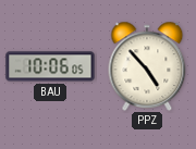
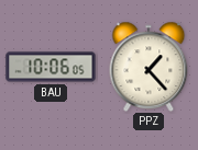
PPZ: 4:53 -> 1:23 (148, 66)
